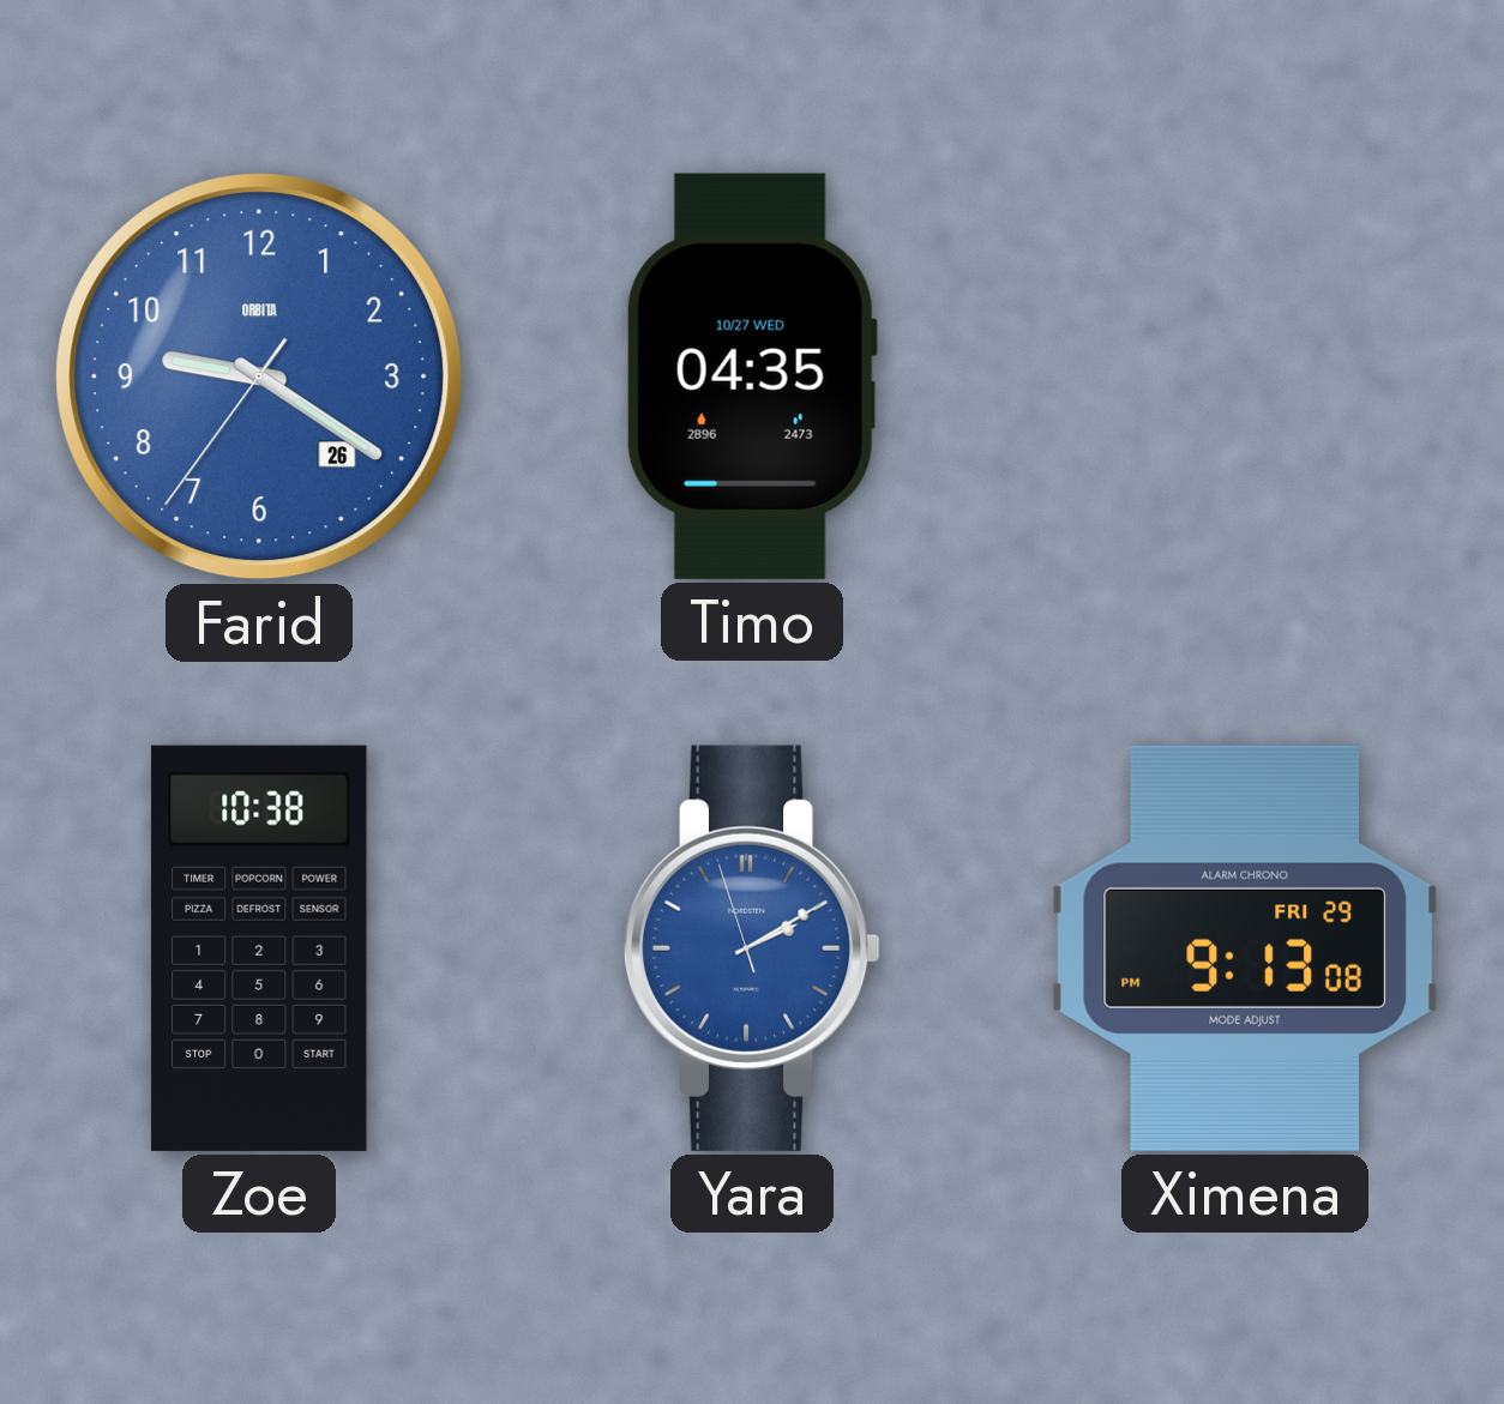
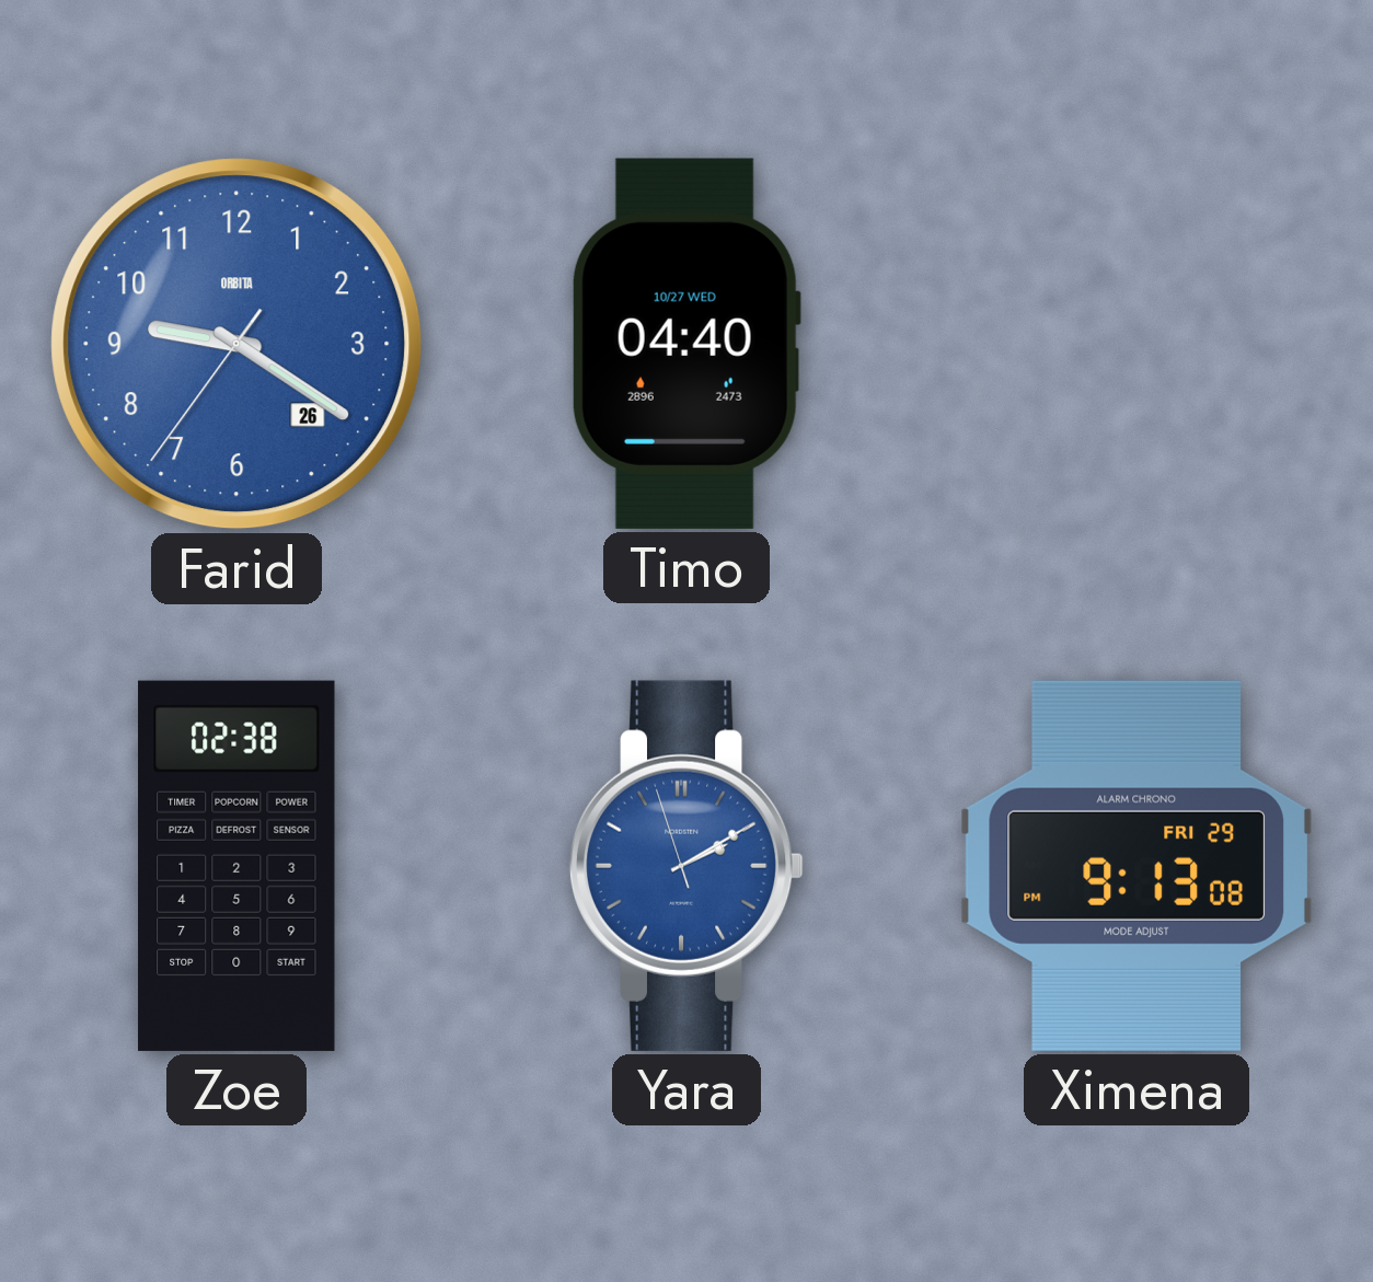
Timo: 04:35 -> 04:40 (686, 344)
Zoe: 10:38 -> 02:38 (238, 866)
